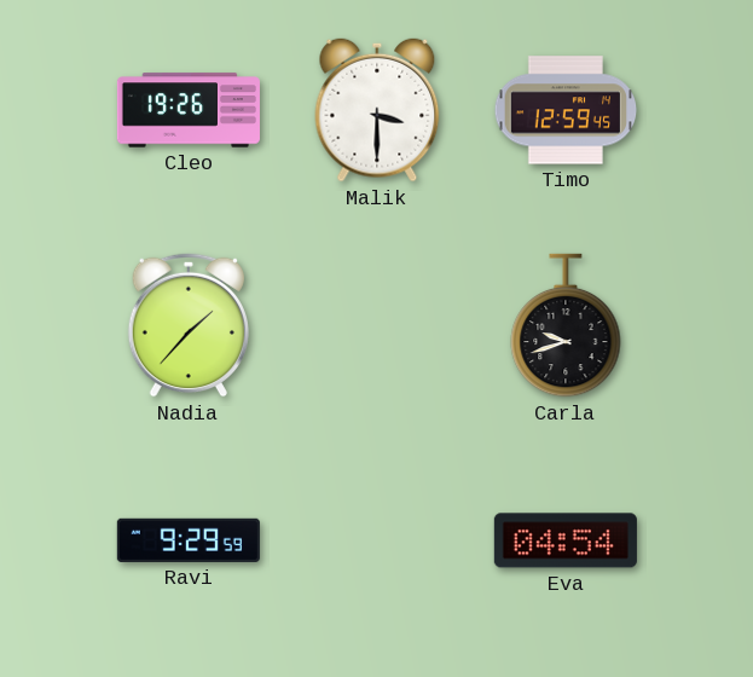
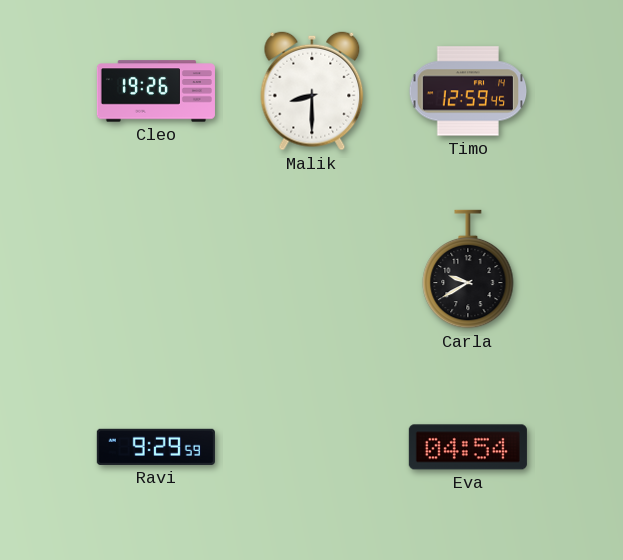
Malik: 3:30 -> 8:30 (312, 91)
Nadia: 1:37 -> none (187, 325)
Carla: 9:42 -> 9:40 (468, 269)
